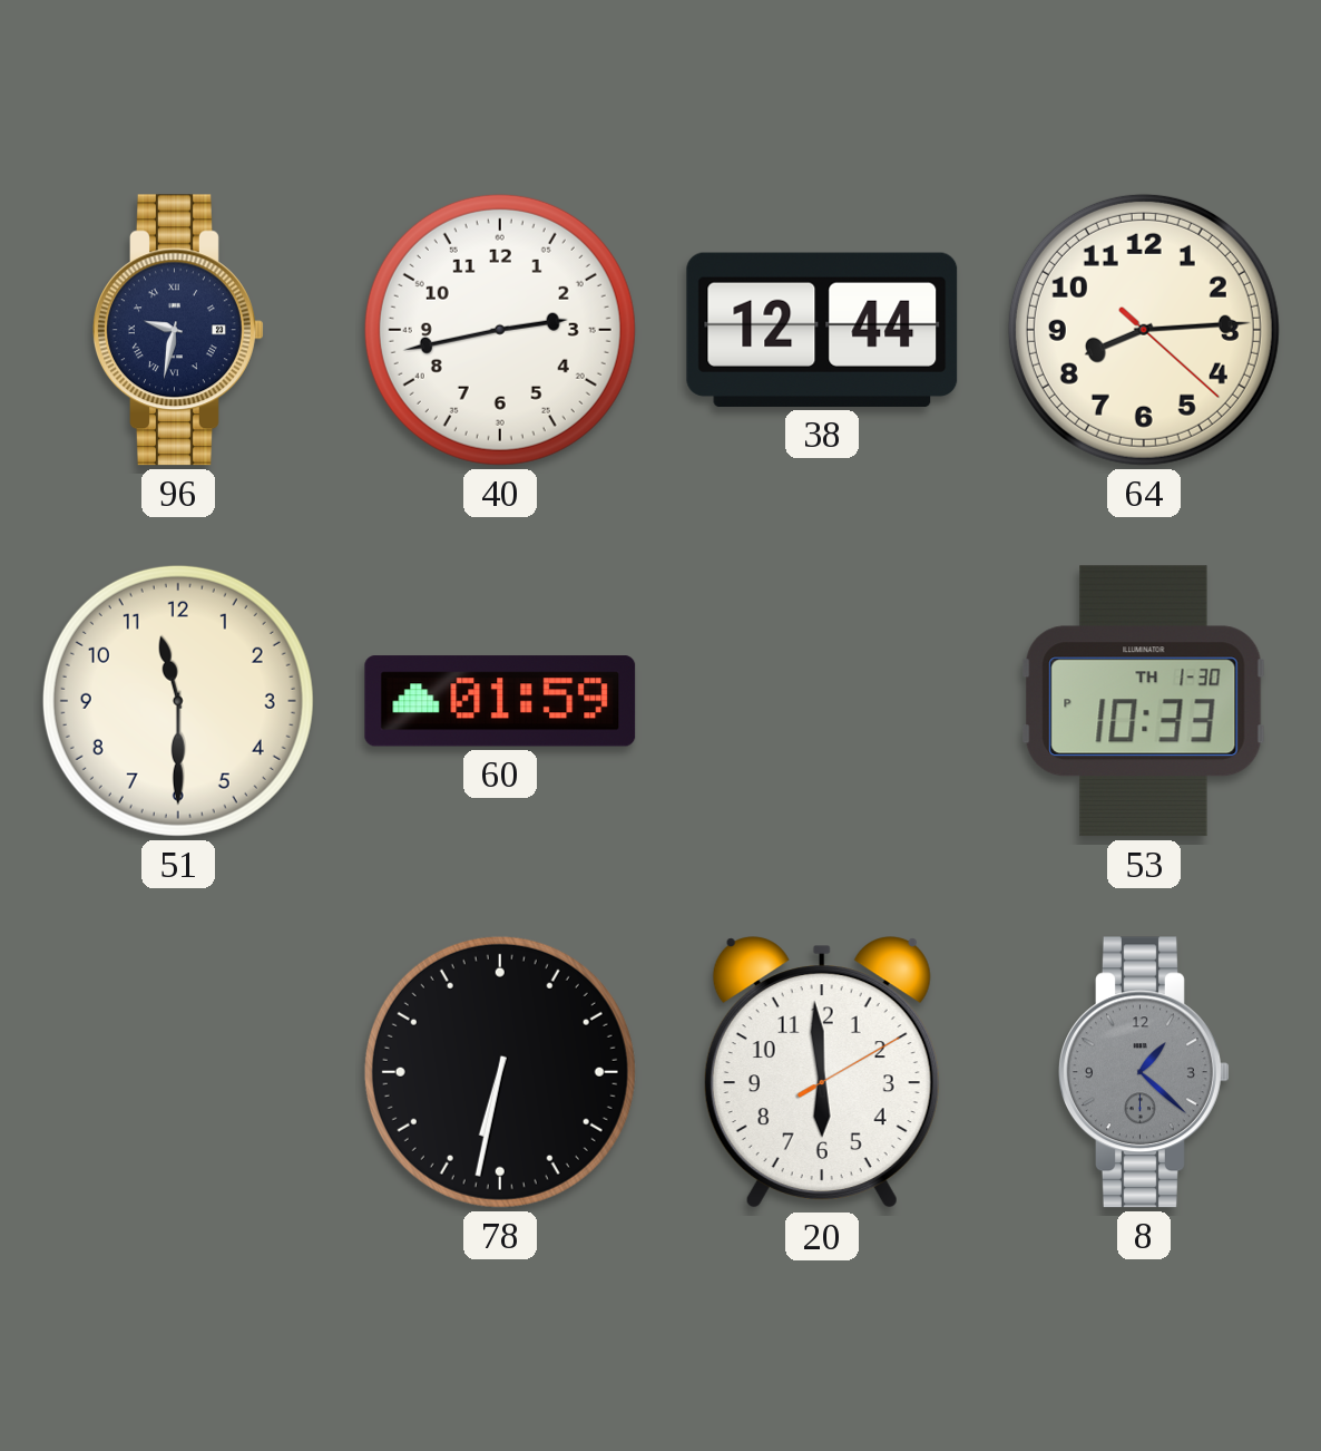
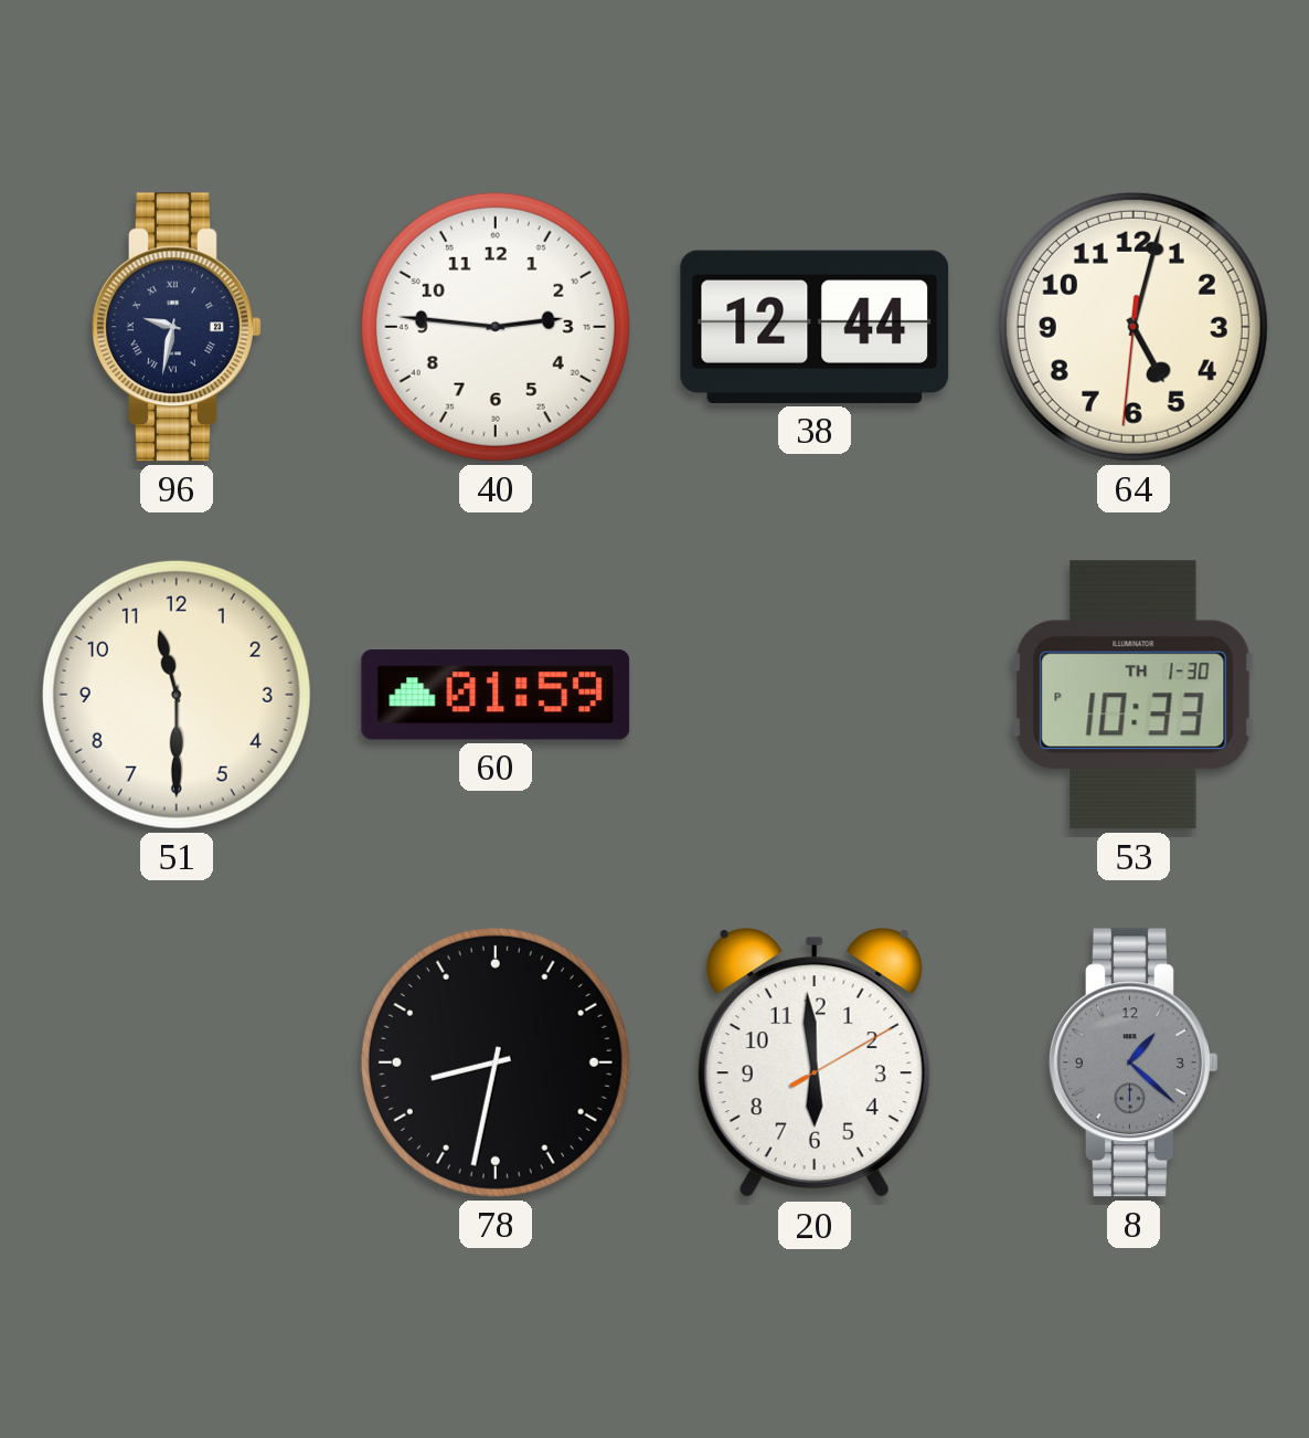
40: 2:43 -> 2:46 (496, 327)
64: 8:14 -> 5:02 (1134, 327)
78: 6:32 -> 8:32 (496, 1062)
